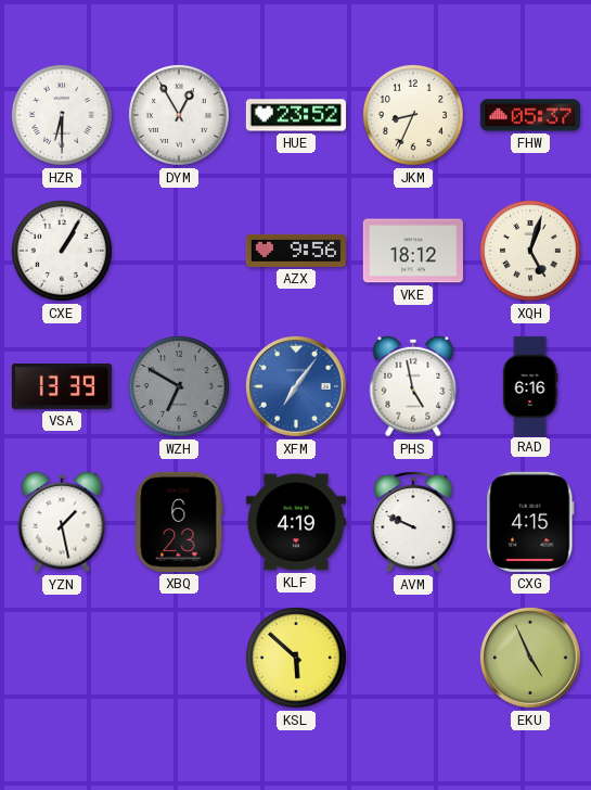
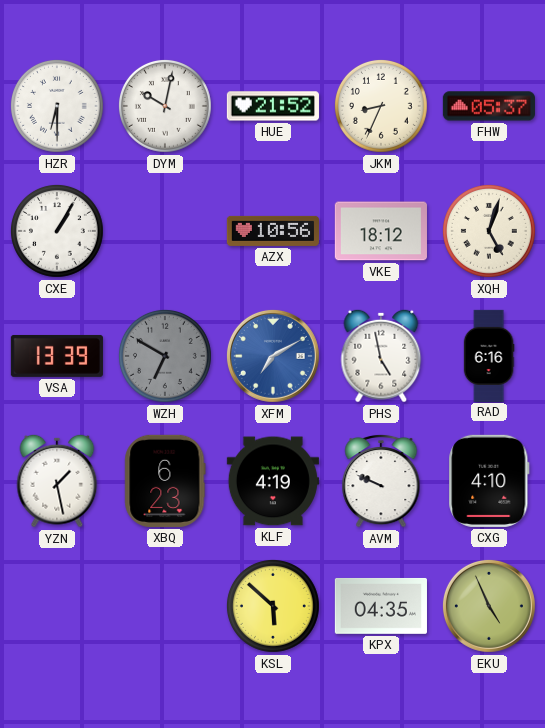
DYM: 12:55 -> 10:02 (165, 106)
HUE: 23:52 -> 21:52 (273, 106)
AZX: 9:56 -> 10:56 (273, 231)
XFM: 7:06 -> 7:10 (273, 356)
CXG: 4:15 -> 4:10 (489, 481)
KPX: none -> 04:35 (381, 606)
